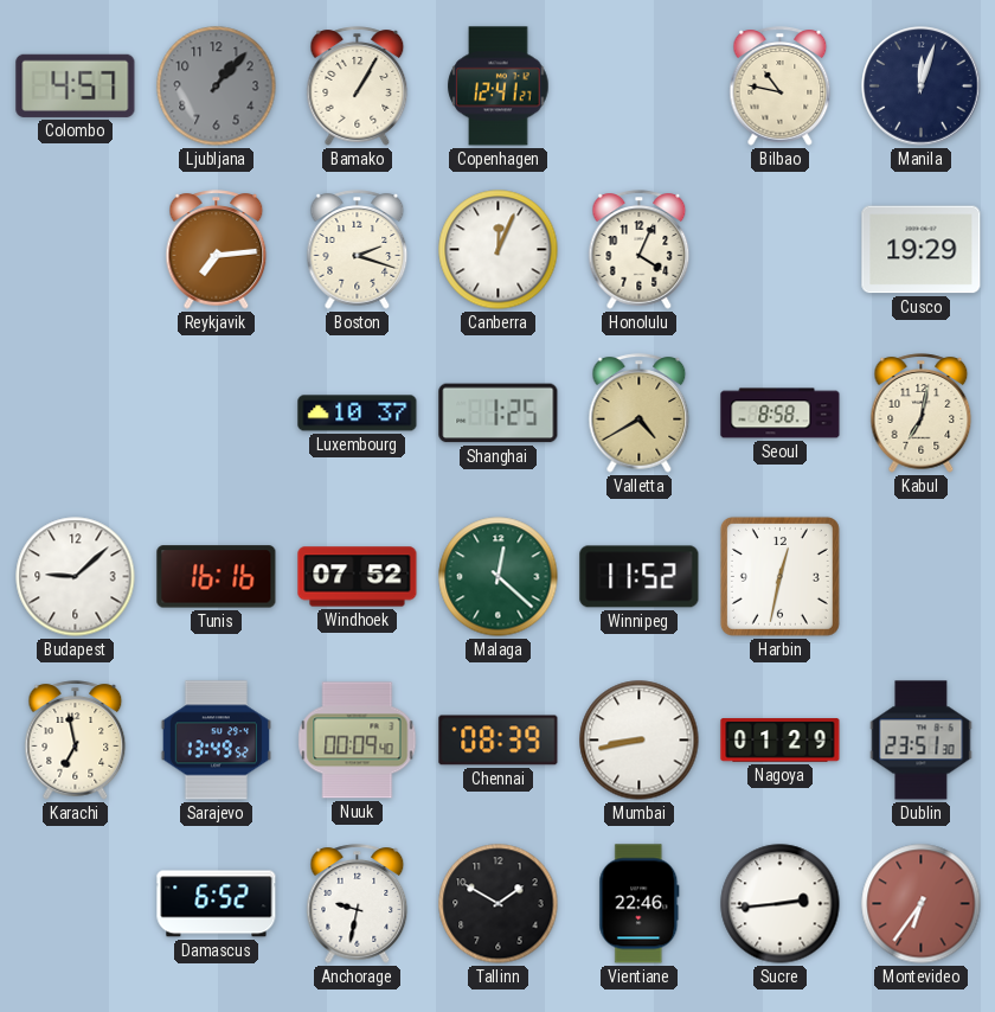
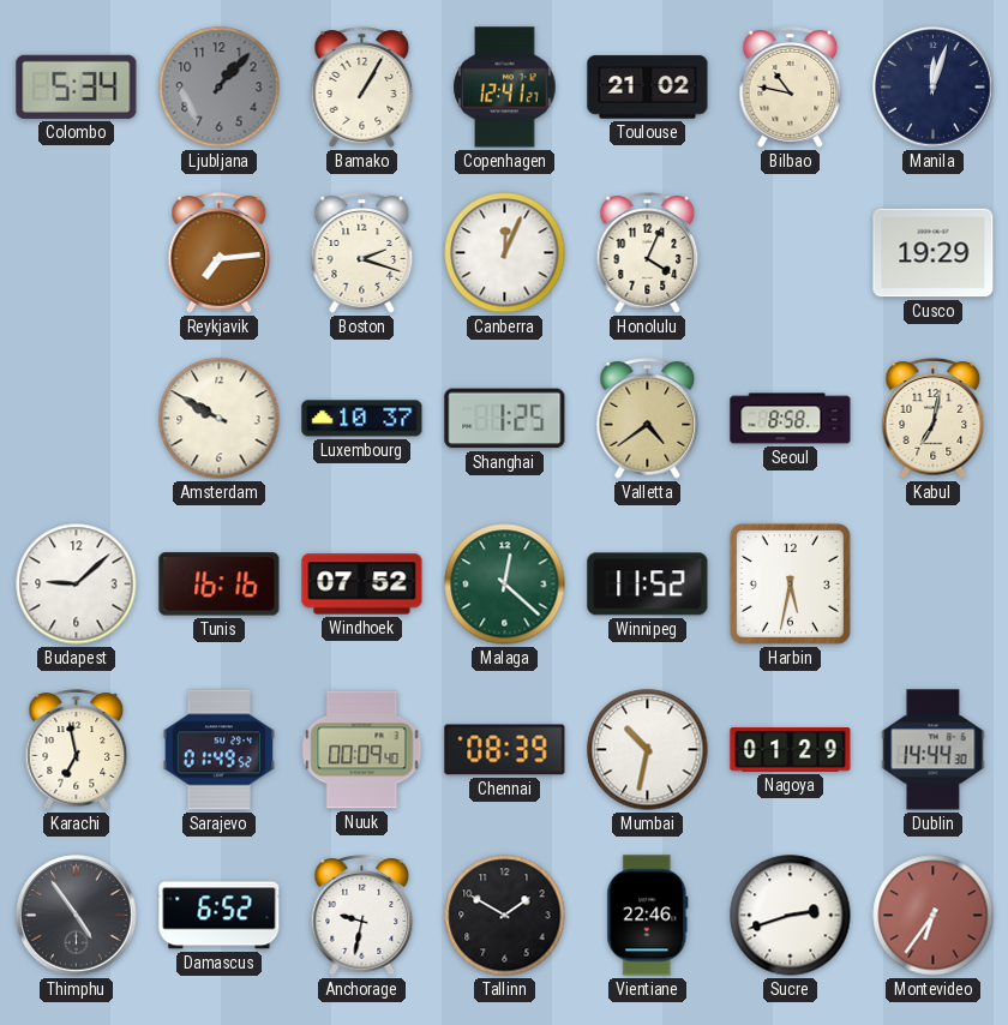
Colombo: 4:57 -> 5:34 (77, 86)
Toulouse: none -> 21:02 (648, 88)
Amsterdam: none -> 9:50 (220, 419)
Valletta: 4:40 -> 4:39 (648, 419)
Harbin: 12:32 -> 5:32 (790, 583)
Sarajevo: 13:49 -> 01:49 (218, 750)
Mumbai: 8:43 -> 10:32 (648, 750)
Dublin: 23:51 -> 14:44 (934, 750)
Thimphu: none -> 4:54 (77, 916)
Sucre: 2:44 -> 2:42 (791, 916)
